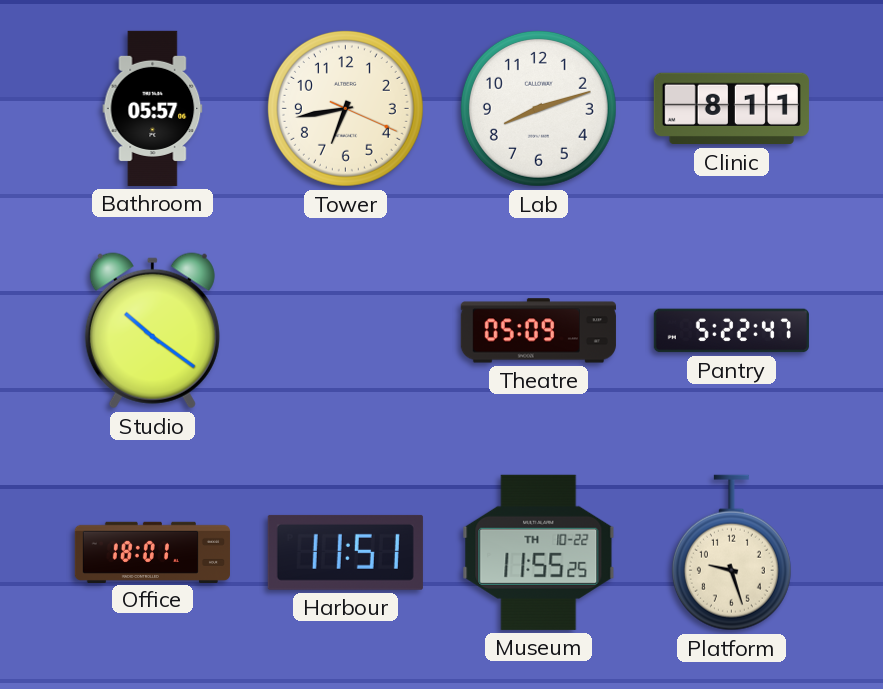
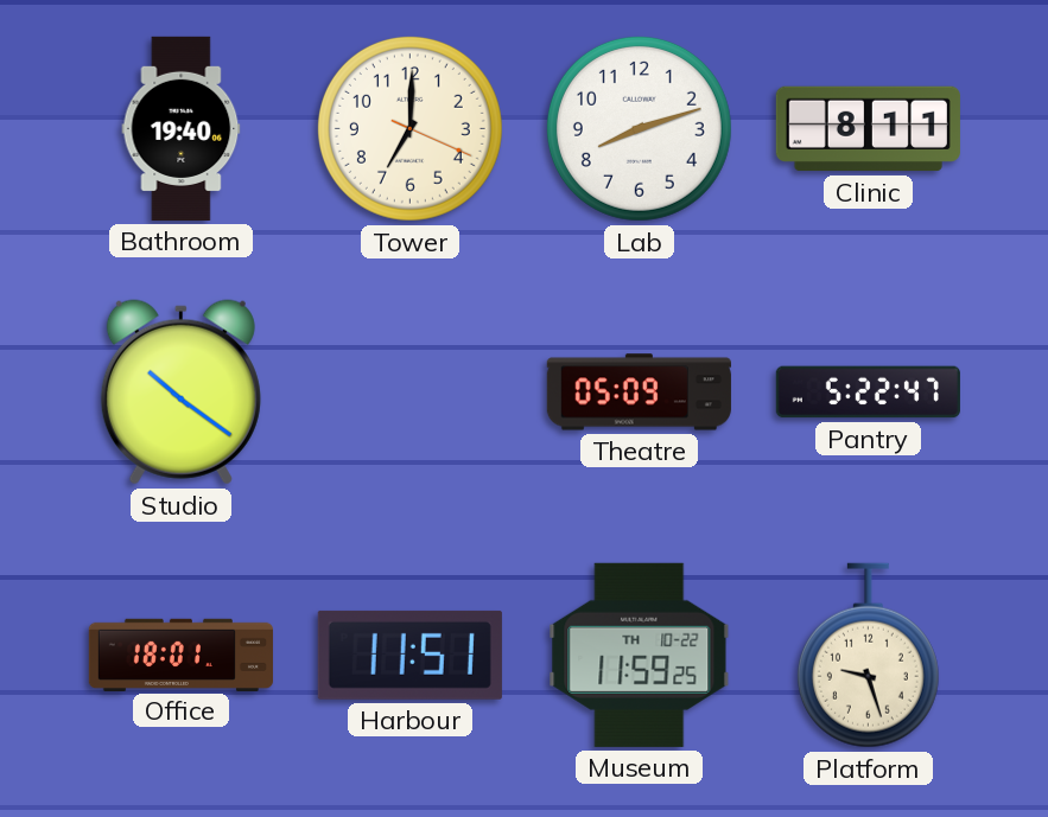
Bathroom: 05:57 -> 19:40 (182, 128)
Tower: 6:43 -> 7:00 (409, 128)
Museum: 11:55 -> 11:59 (640, 655)
